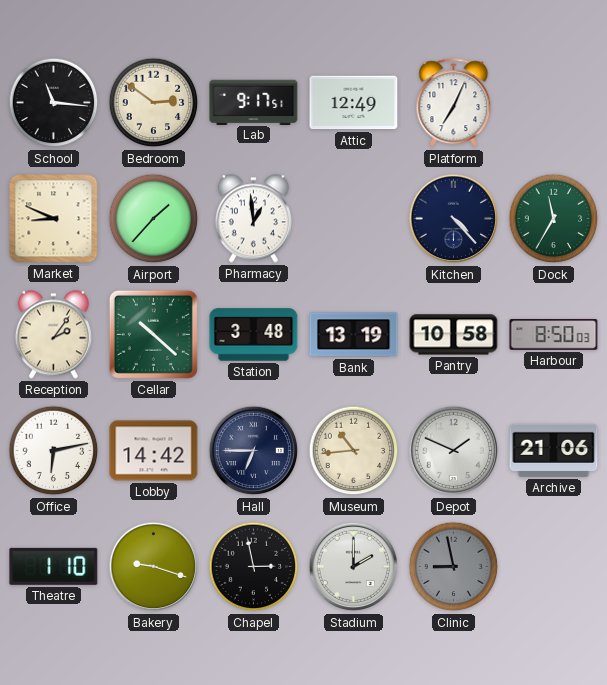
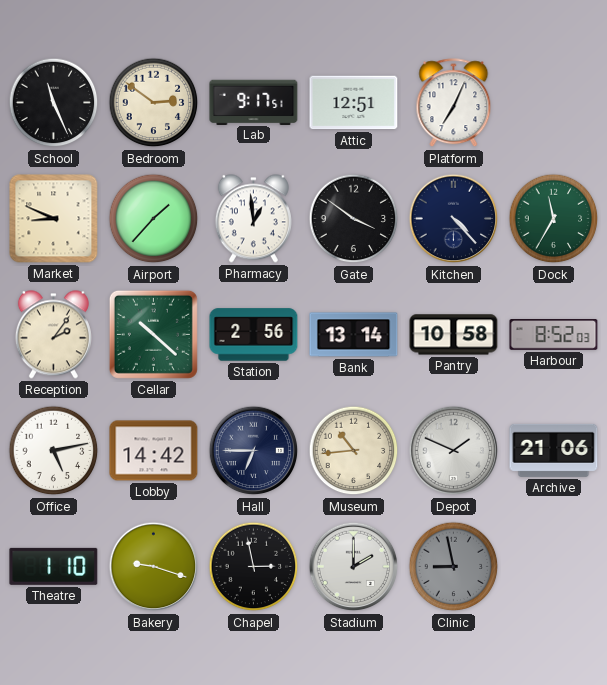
School: 11:16 -> 11:26 (54, 103)
Attic: 12:49 -> 12:51 (354, 103)
Gate: none -> 3:51 (354, 219)
Station: 3:48 -> 2:56 (254, 335)
Bank: 13:19 -> 13:14 (354, 335)
Harbour: 8:50 -> 8:52 (554, 335)
Office: 6:13 -> 5:13 (54, 451)
